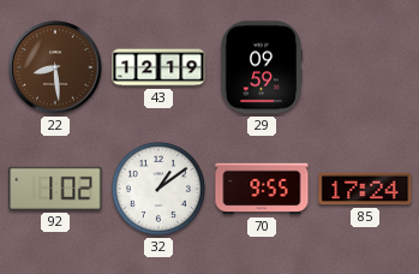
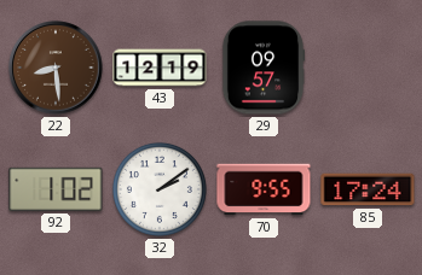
29: 09:59 -> 09:57 (264, 68)
32: 1:09 -> 2:09 (160, 189)
